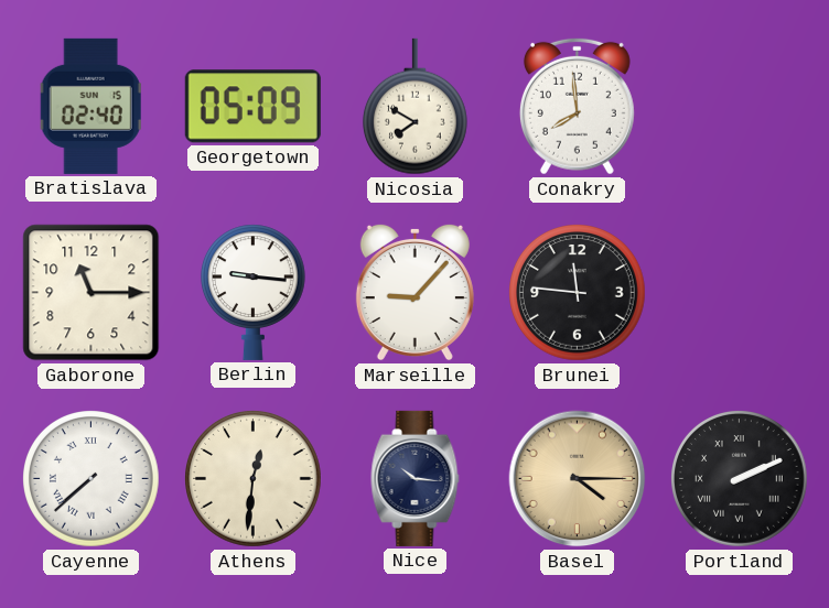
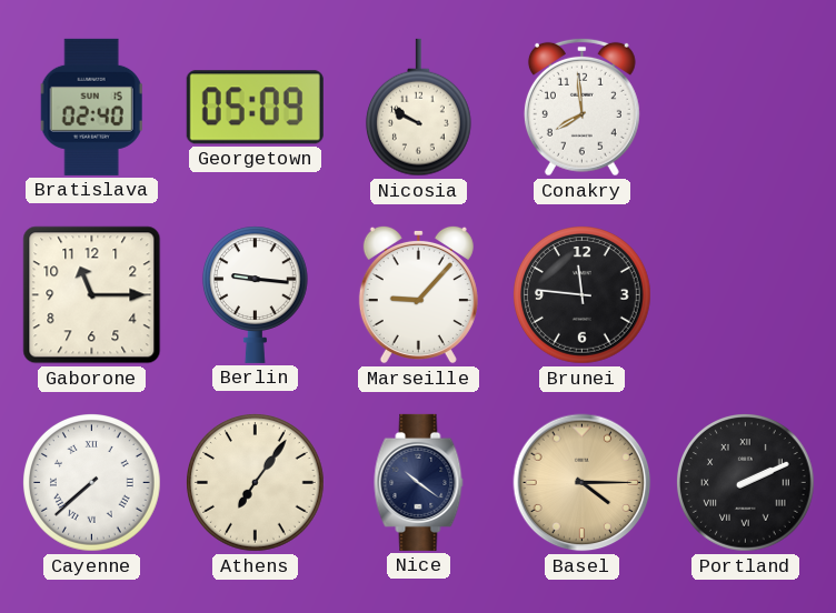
Nicosia: 7:50 -> 9:50 (418, 108)
Athens: 12:31 -> 7:06 (256, 483)
Nice: 10:16 -> 10:21 (419, 482)
